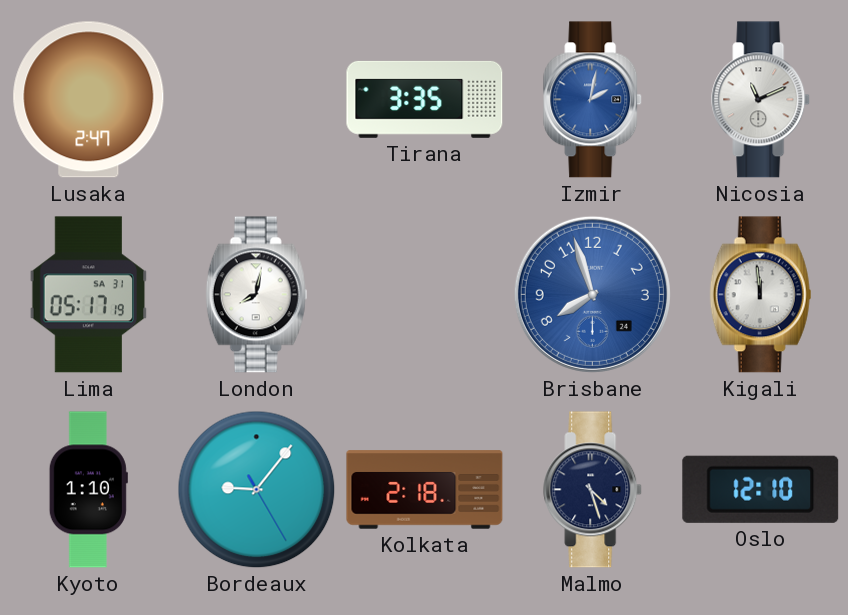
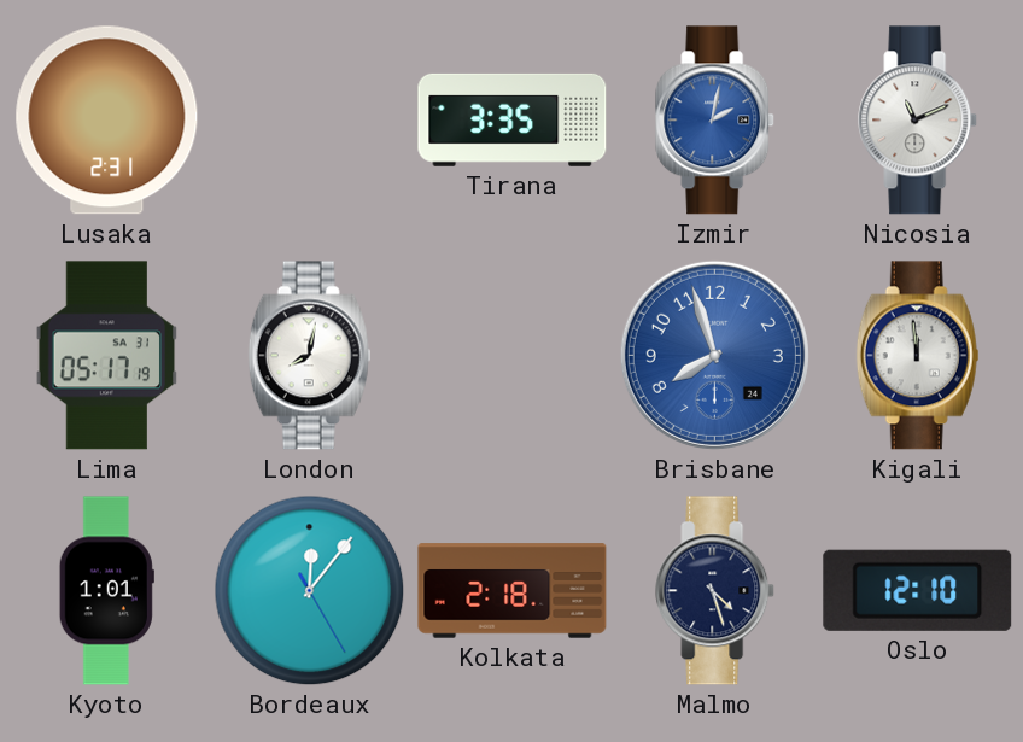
Lusaka: 2:47 -> 2:31 (107, 121)
Kyoto: 1:10 -> 1:01 (106, 591)
Bordeaux: 9:06 -> 12:06 (310, 591)
